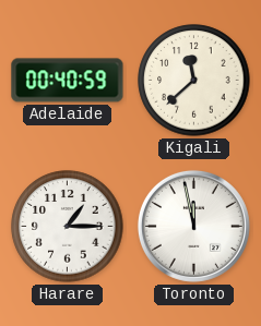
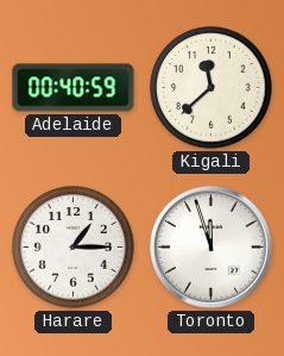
Toronto: 11:58 -> 11:57 (210, 246)
